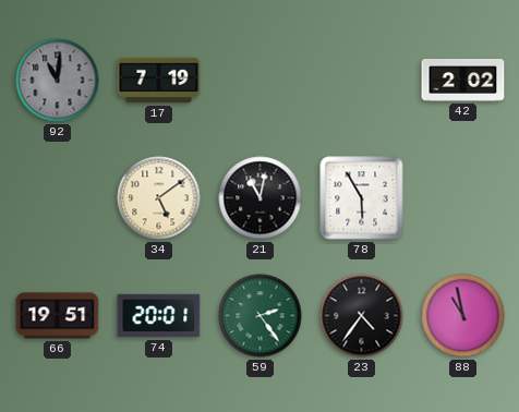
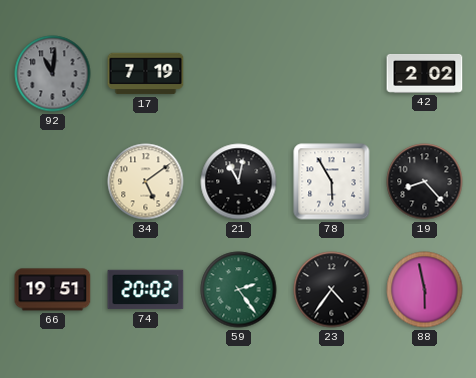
19: none -> 8:23 (425, 182)
74: 20:01 -> 20:02 (146, 290)
88: 10:58 -> 5:58 (425, 290)
